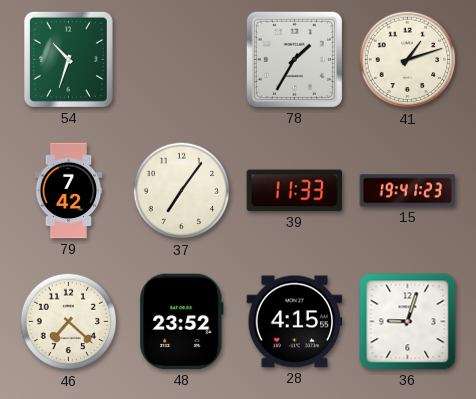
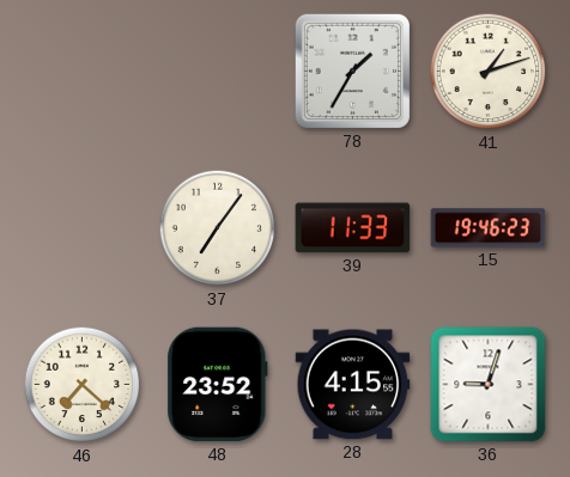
54: 10:33 -> none (68, 59)
79: 7:42 -> none (69, 191)
15: 19:41 -> 19:46 (489, 228)
